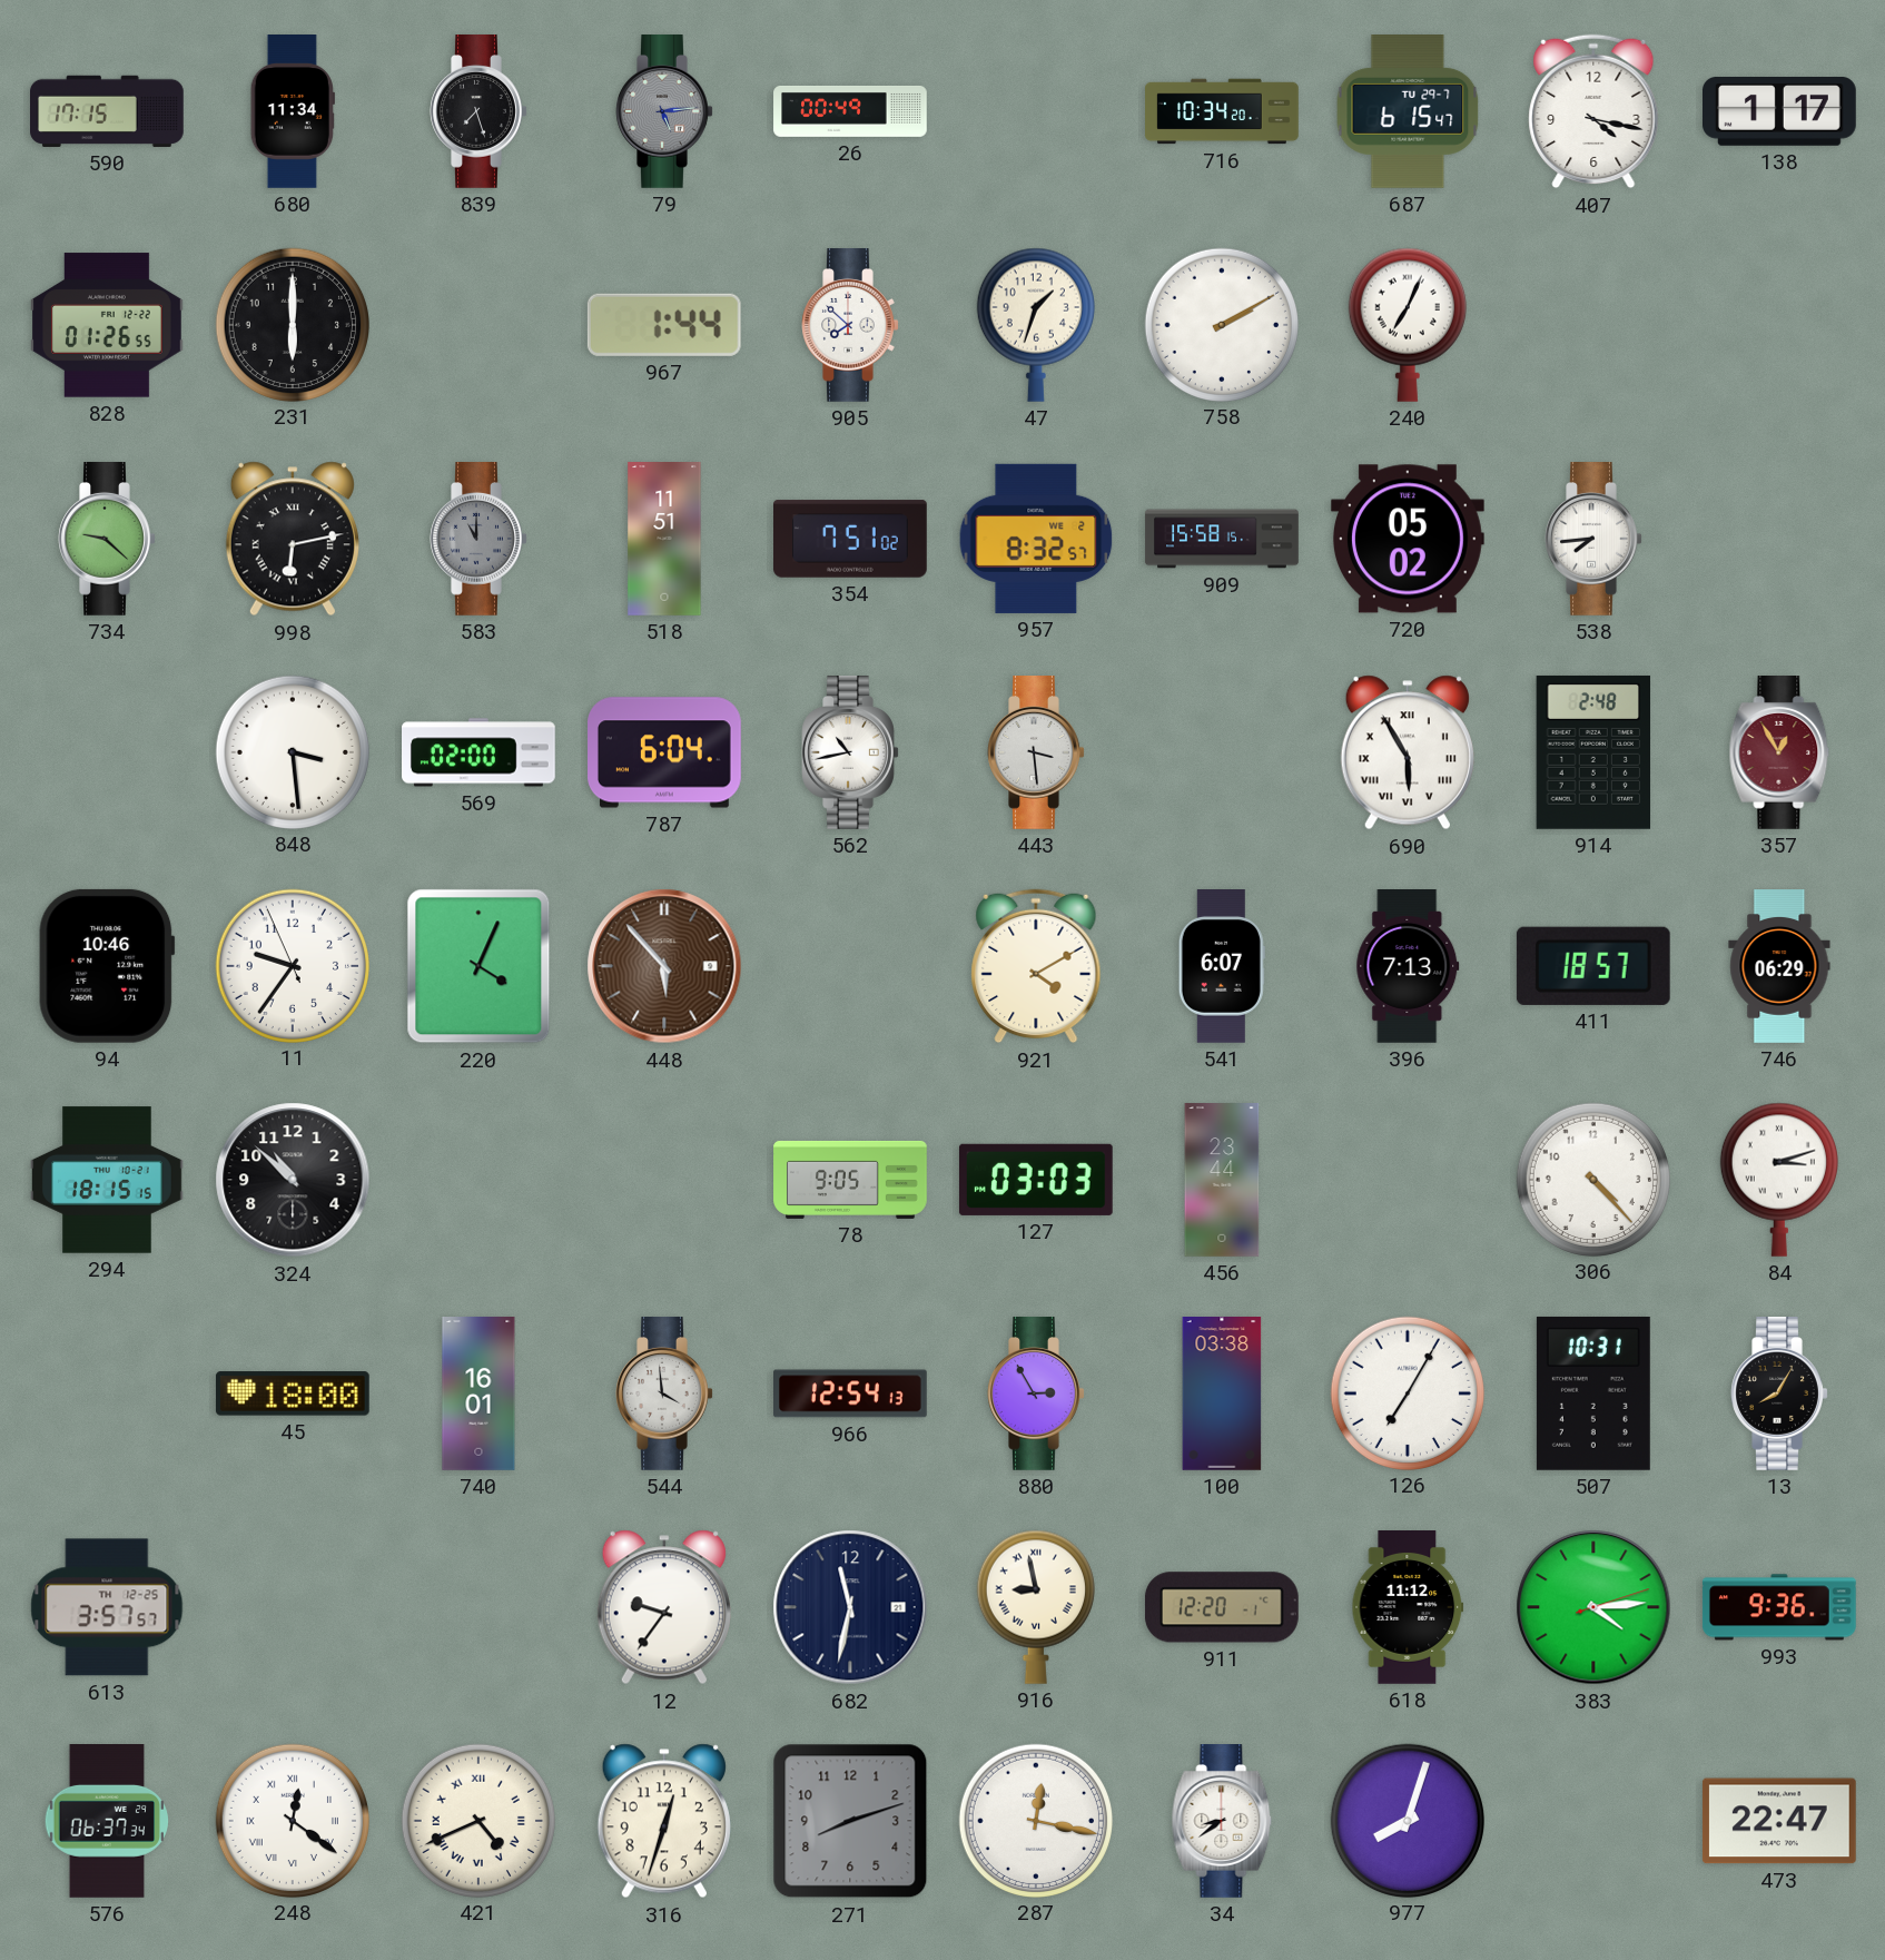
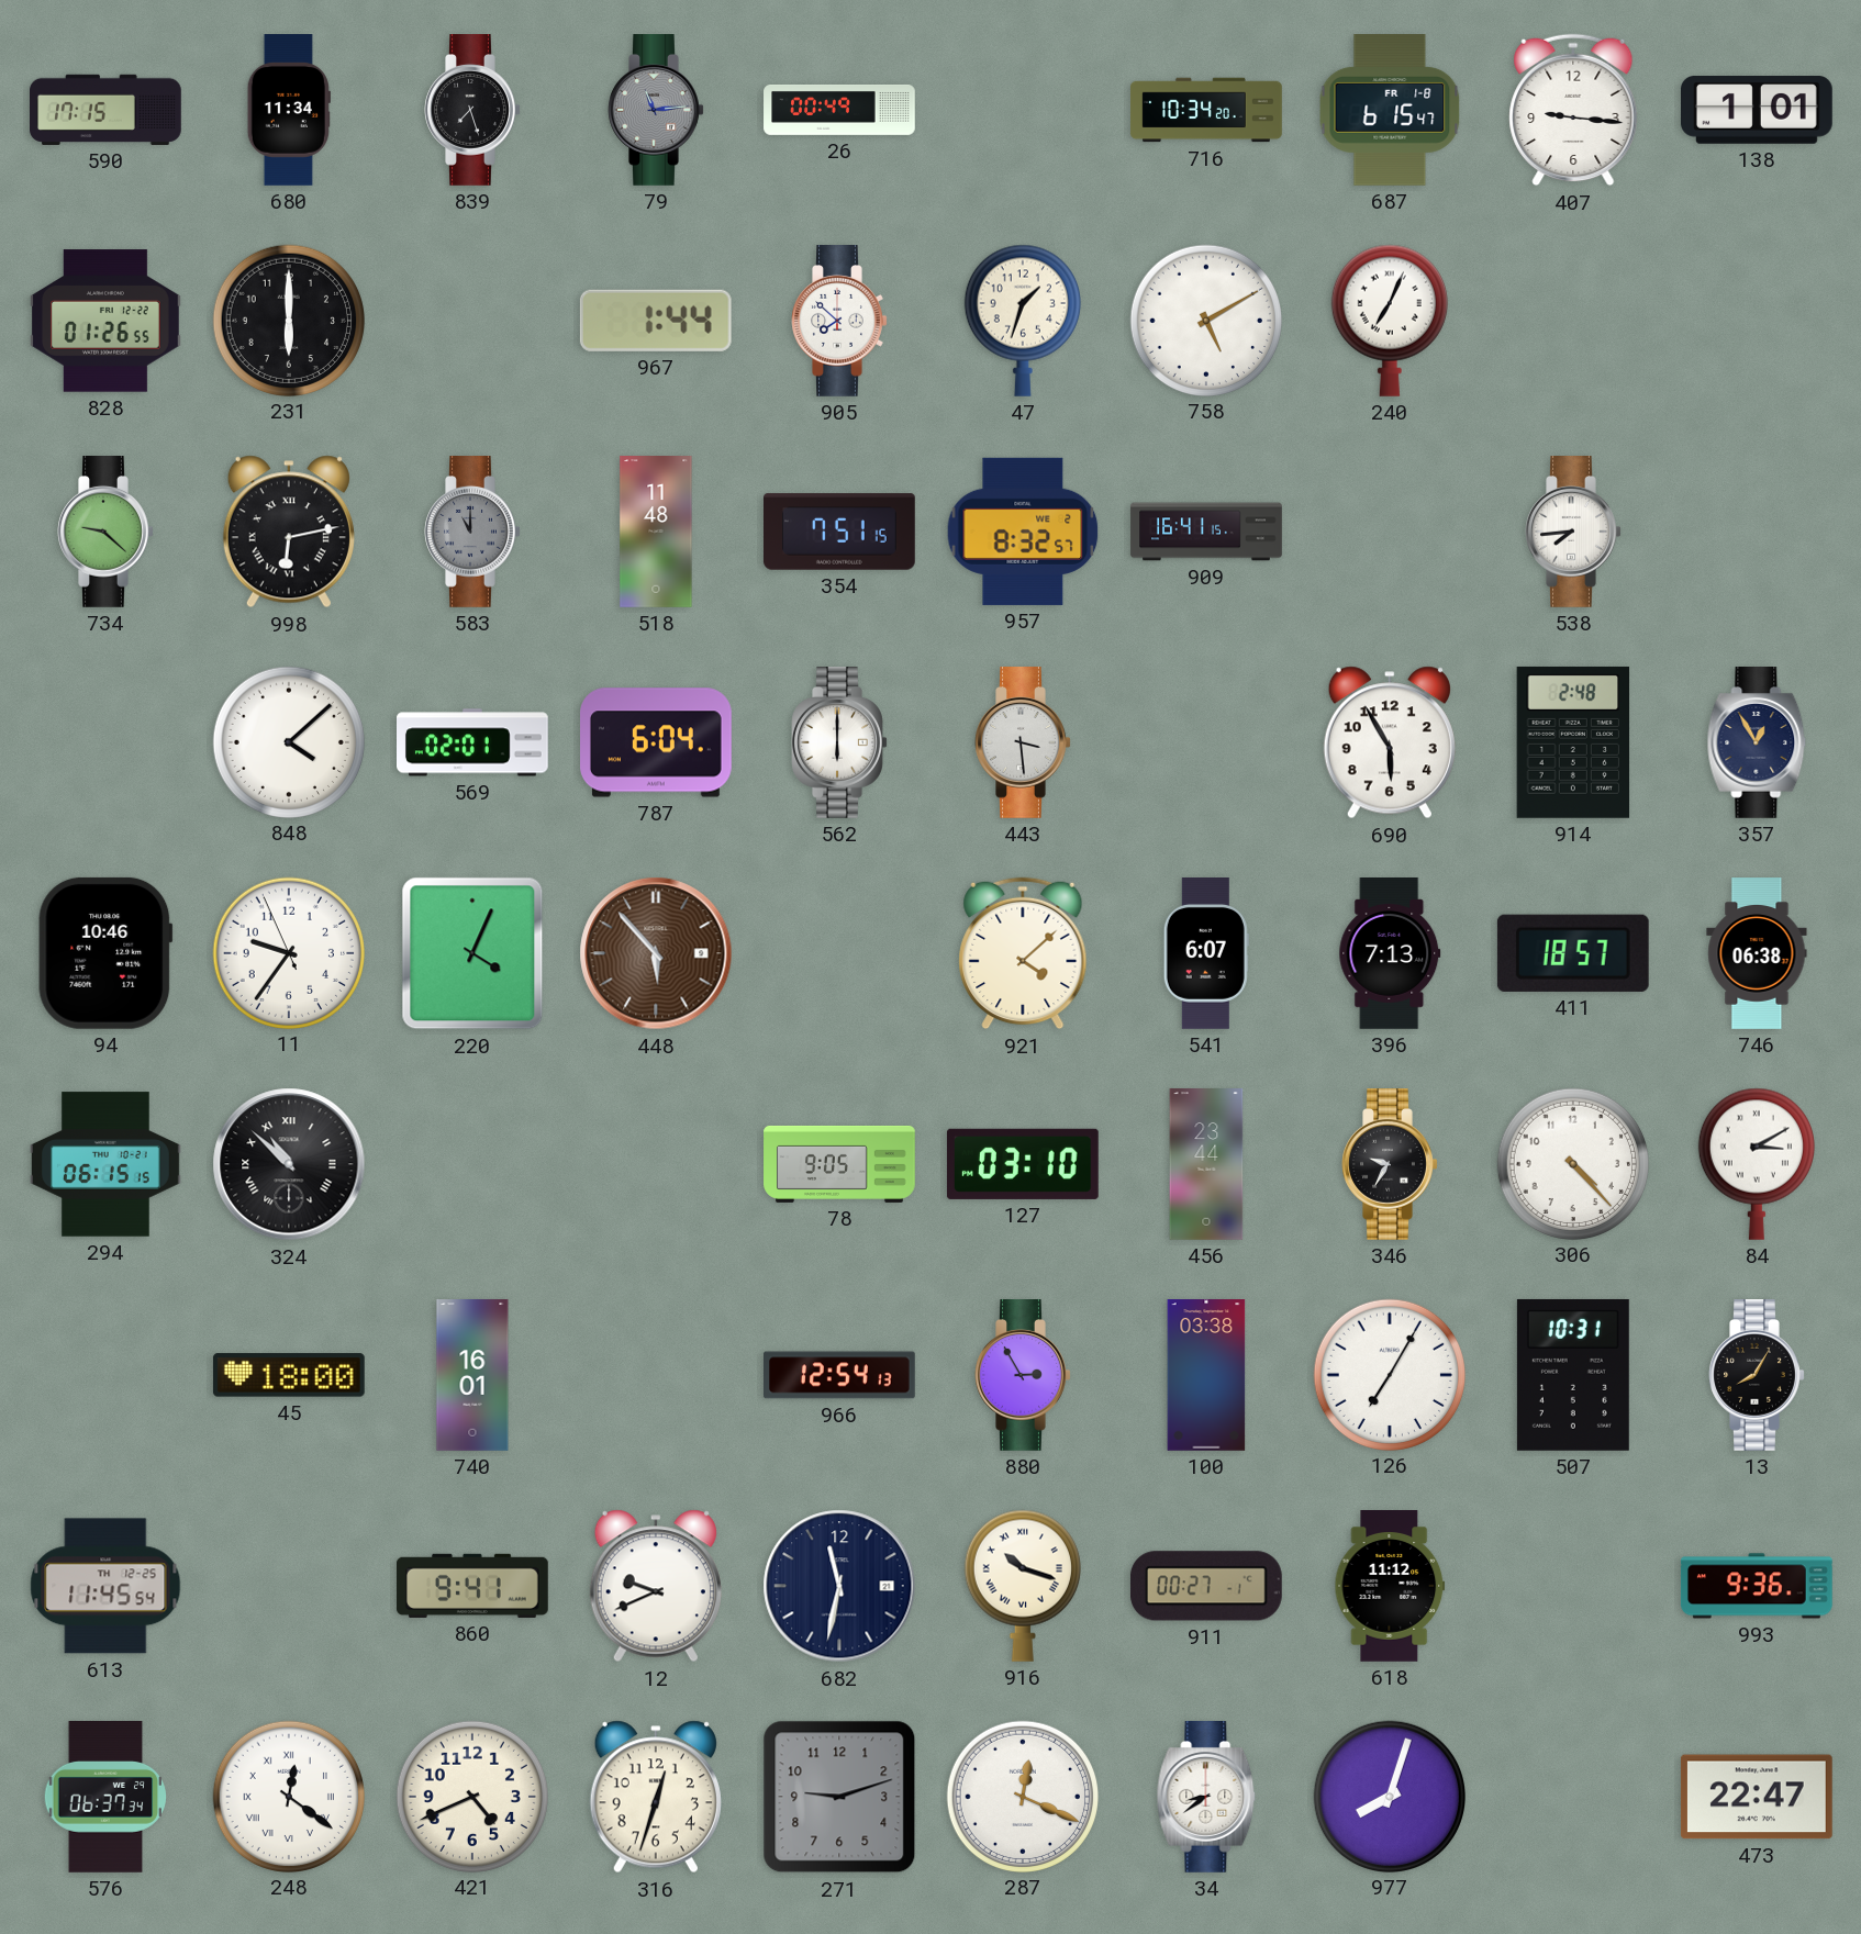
79: 5:14 -> 11:14 (656, 111)
687 date: TU 29-7 -> FR 1-8 (1390, 111)
407: 4:17 -> 9:16 (1573, 110)
138: 1:17 -> 1:01 (1758, 111)
758: 2:10 -> 5:10 (1205, 320)
518: 11:51 -> 11:48 (656, 533)
354: 7:51:02 -> 7:51:15 (840, 532)
909: 15:58 -> 16:41 (1206, 532)
720: 05:02 -> none (1408, 539)
848: 3:29 -> 4:08 (288, 741)
569: 02:00 -> 02:01 (473, 742)
562: 10:43 -> 6:00 (839, 744)
690 numerals: Roman -> Arabic (1390, 742)
357 dial: burgundy -> navy (1757, 744)
921: 4:10 -> 4:08 (1023, 953)
746: 06:29 -> 06:38 (1757, 953)
294: 18:15 -> 06:15 (107, 1164)
324 numerals: Arabic -> Roman (289, 1164)
127: 03:03 -> 03:10 (1023, 1164)
346: none -> 9:35 (1390, 1165)
84: 3:12 -> 3:10 (1757, 1164)
544: 3:59 -> none (664, 1395)
613: 3:57 -> 11:45 (105, 1586)
860: none -> 9:41 (473, 1586)
12: 9:36 -> 9:41 (656, 1586)
916: 8:58 -> 10:18 (1023, 1586)
911: 12:20 -> 00:27 (1206, 1586)
383: 4:14 -> none (1593, 1607)
421 numerals: Roman -> Arabic (471, 1796)
271: 8:12 -> 9:12 (839, 1797)
287: 12:17 -> 12:19 (1022, 1796)
